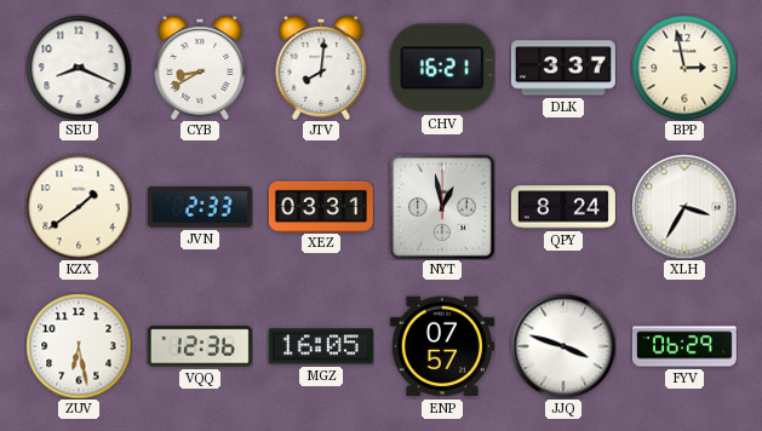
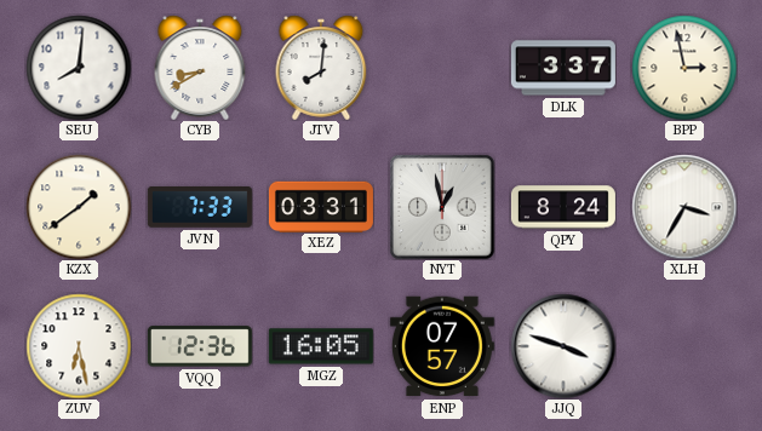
SEU: 8:19 -> 8:01 (79, 68)
CHV: 16:21 -> none (442, 68)
JVN: 2:33 -> 7:33 (200, 208)
FYV: 06:29 -> none (684, 346)
